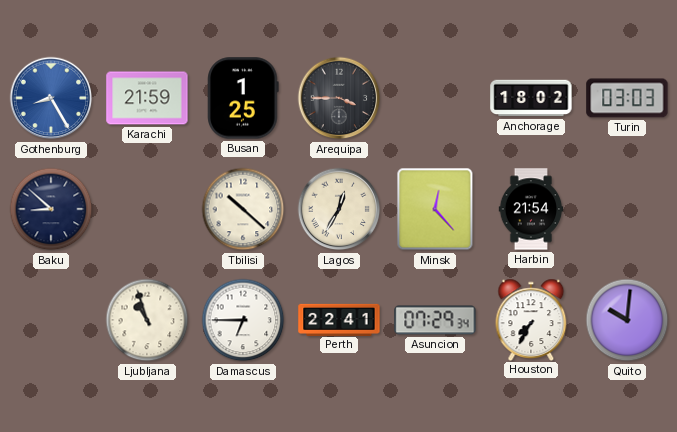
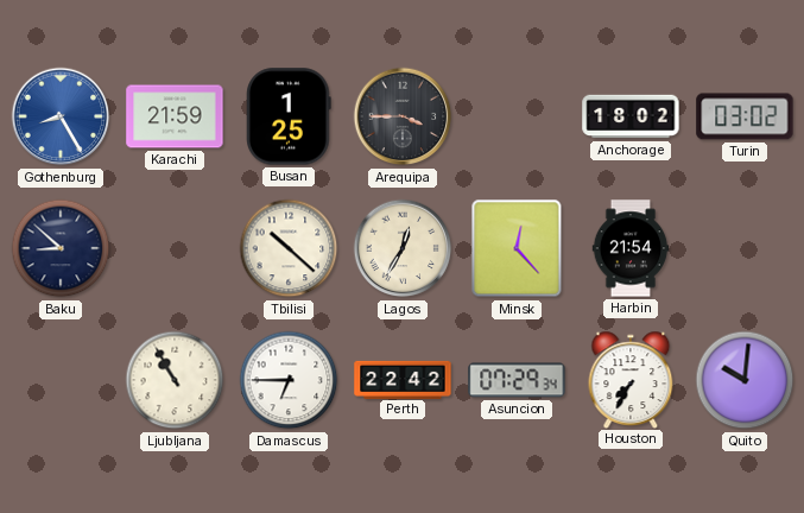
Turin: 03:03 -> 03:02 (745, 116)
Ljubljana: 10:57 -> 10:55 (175, 380)
Perth: 22:41 -> 22:42 (403, 379)
